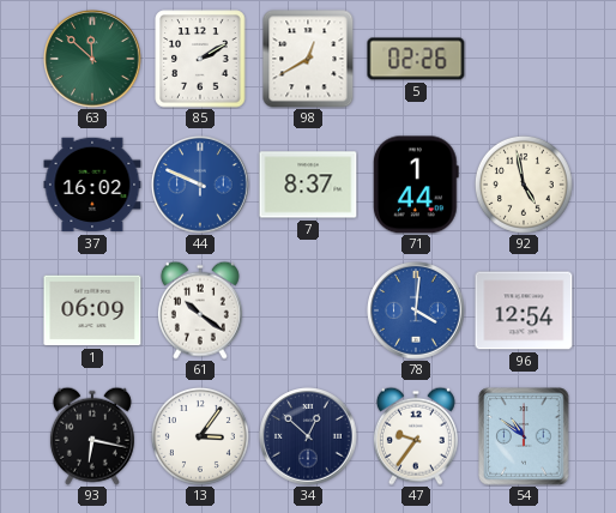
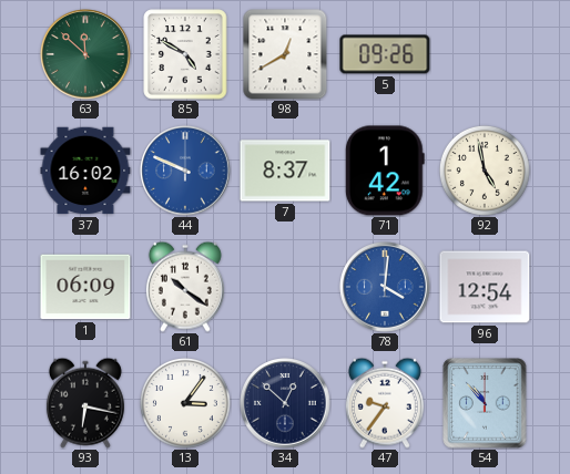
85: 2:10 -> 4:50 (185, 54)
5: 02:26 -> 09:26 (385, 54)
71: 1:44 -> 1:42 (385, 171)
54: 10:51 -> 10:53 (485, 403)
